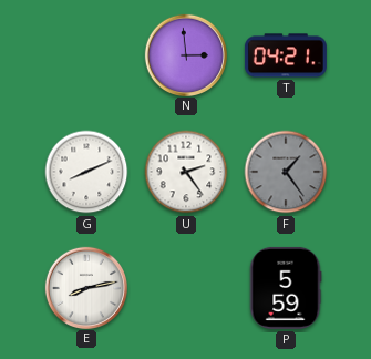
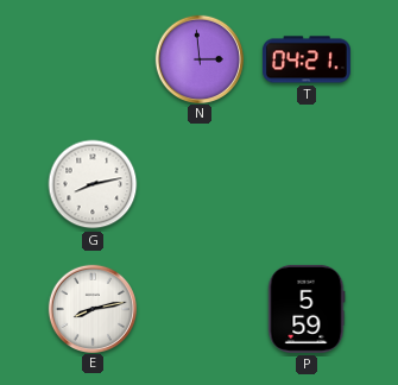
G: 8:11 -> 8:13 (93, 184)
U: 2:24 -> none (186, 172)
F: 1:24 -> none (286, 172)
